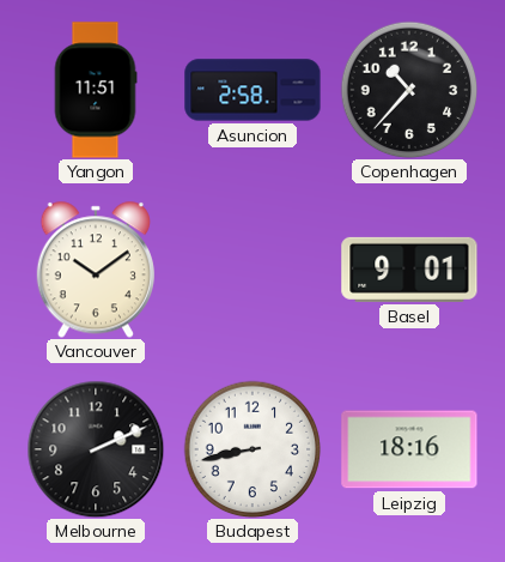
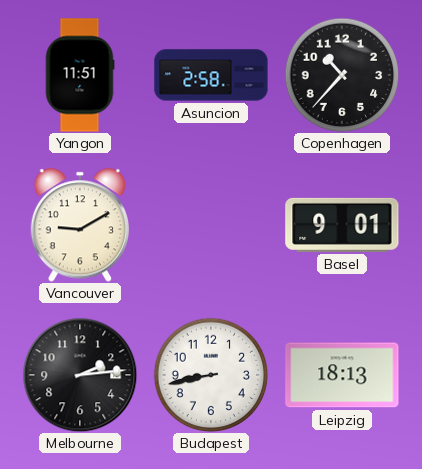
Vancouver: 10:09 -> 9:10 (80, 225)
Melbourne: 2:11 -> 2:14 (80, 375)
Leipzig: 18:16 -> 18:13 (342, 375)
